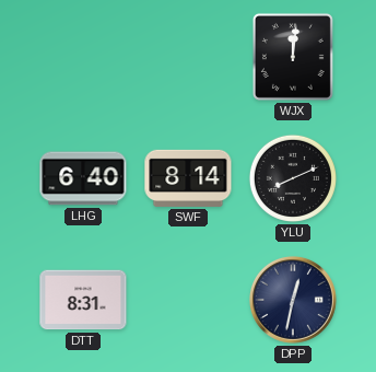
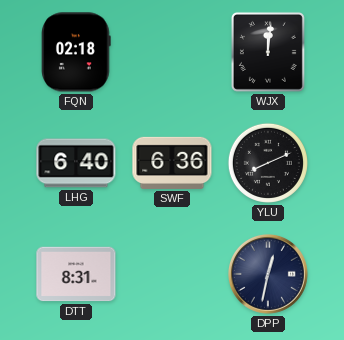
FQN: none -> 02:18 (76, 52)
SWF: 8:14 -> 6:36 (172, 163)
